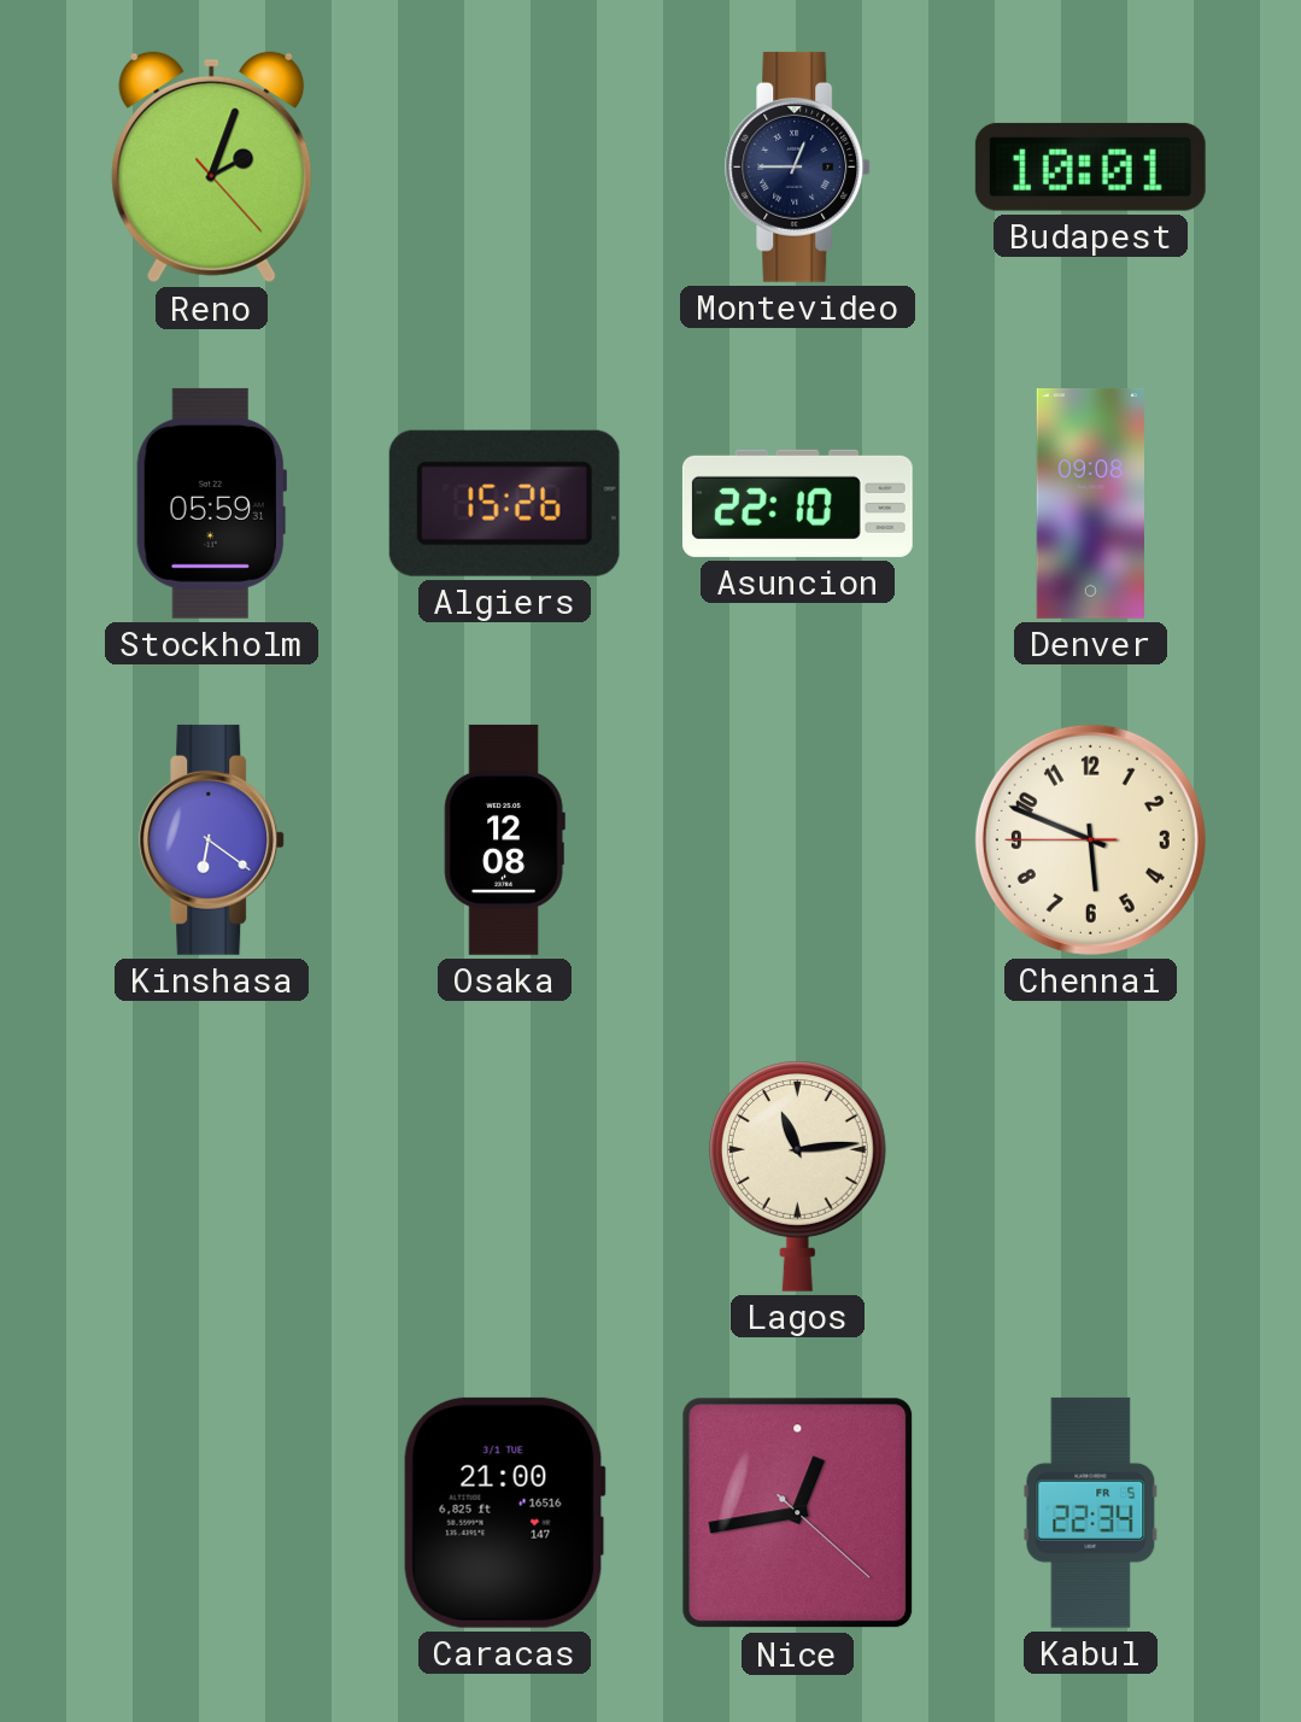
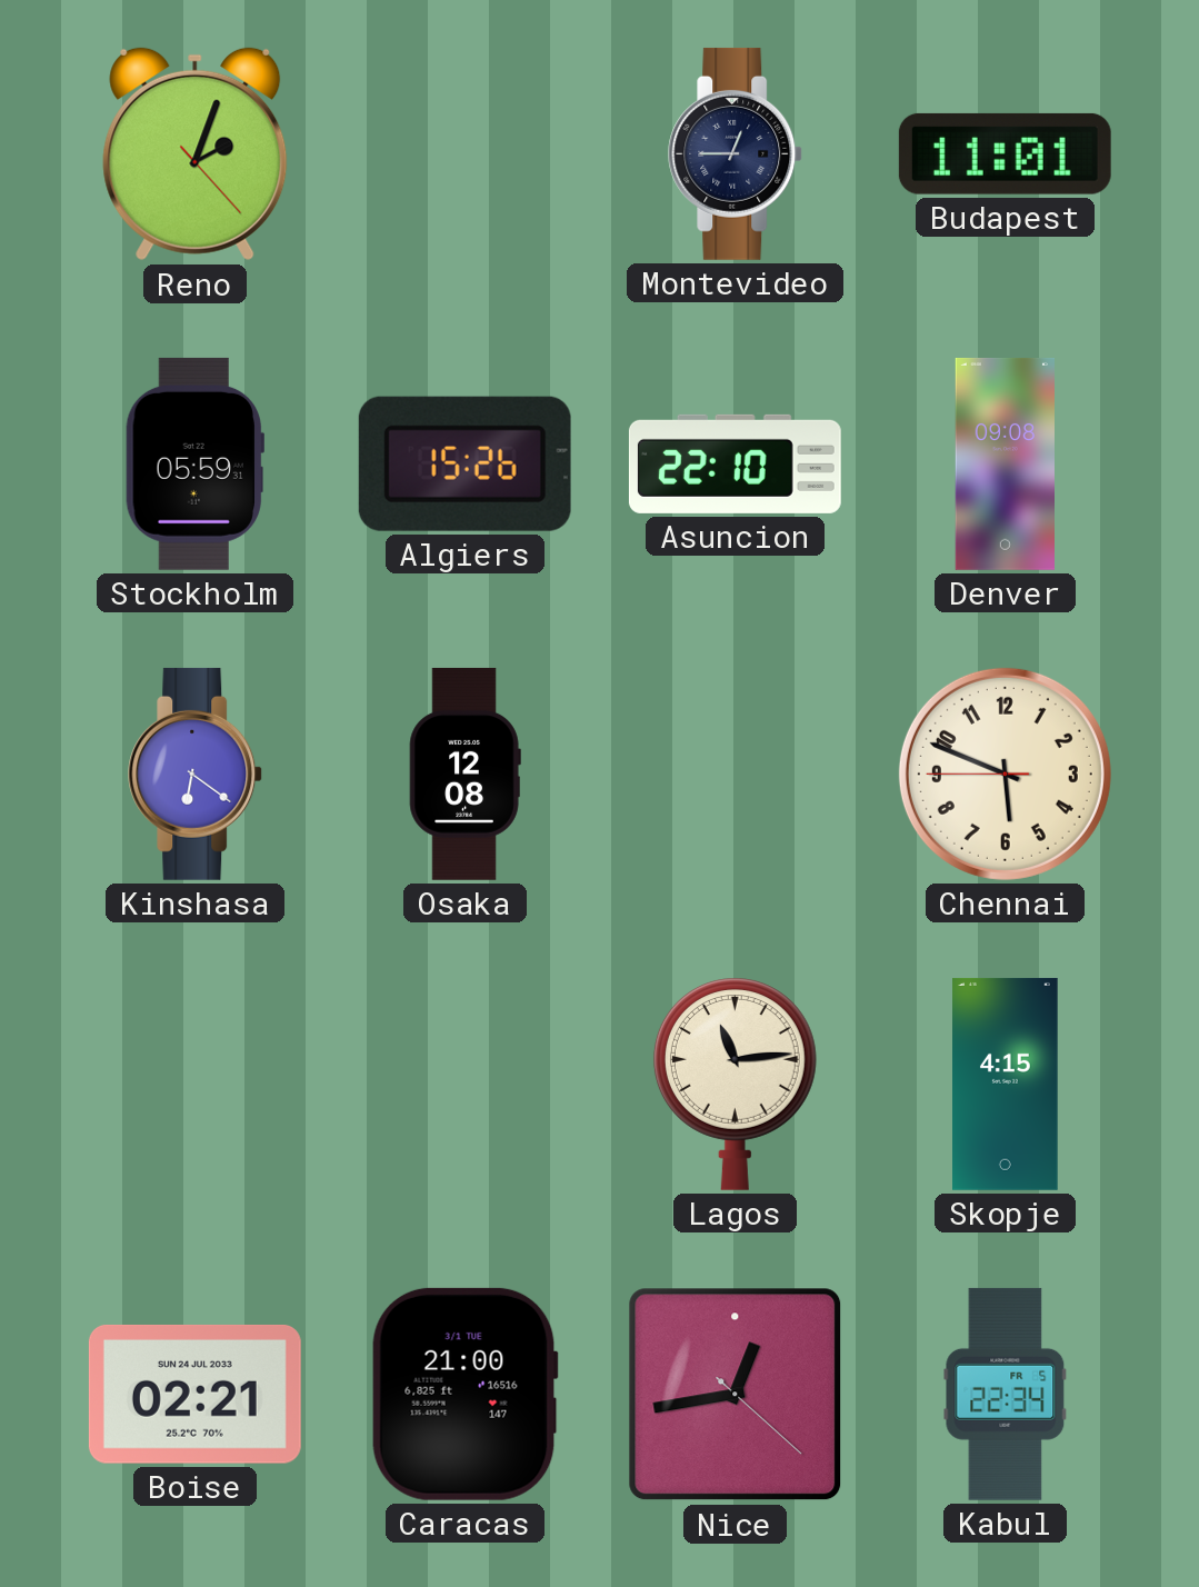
Budapest: 10:01 -> 11:01 (1005, 153)
Skopje: none -> 4:15 (1006, 1084)
Boise: none -> 02:21 (194, 1395)
